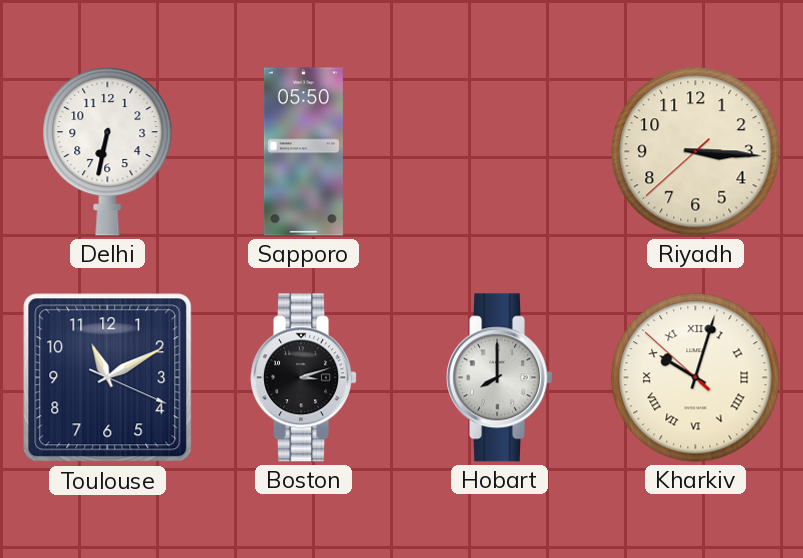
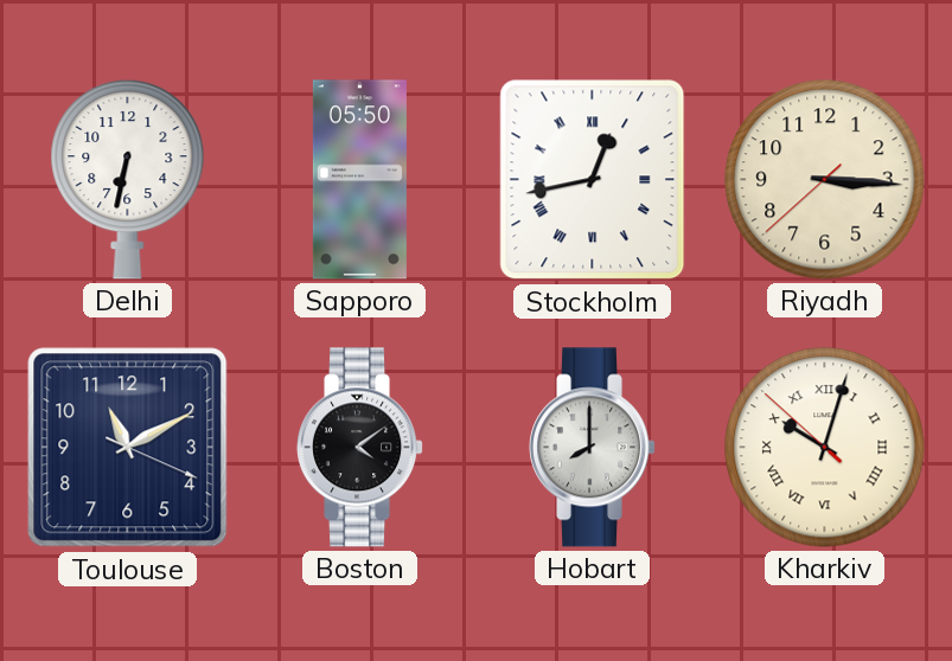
Stockholm: none -> 12:43 (593, 180)
Boston: 3:12 -> 4:09 (360, 448)
